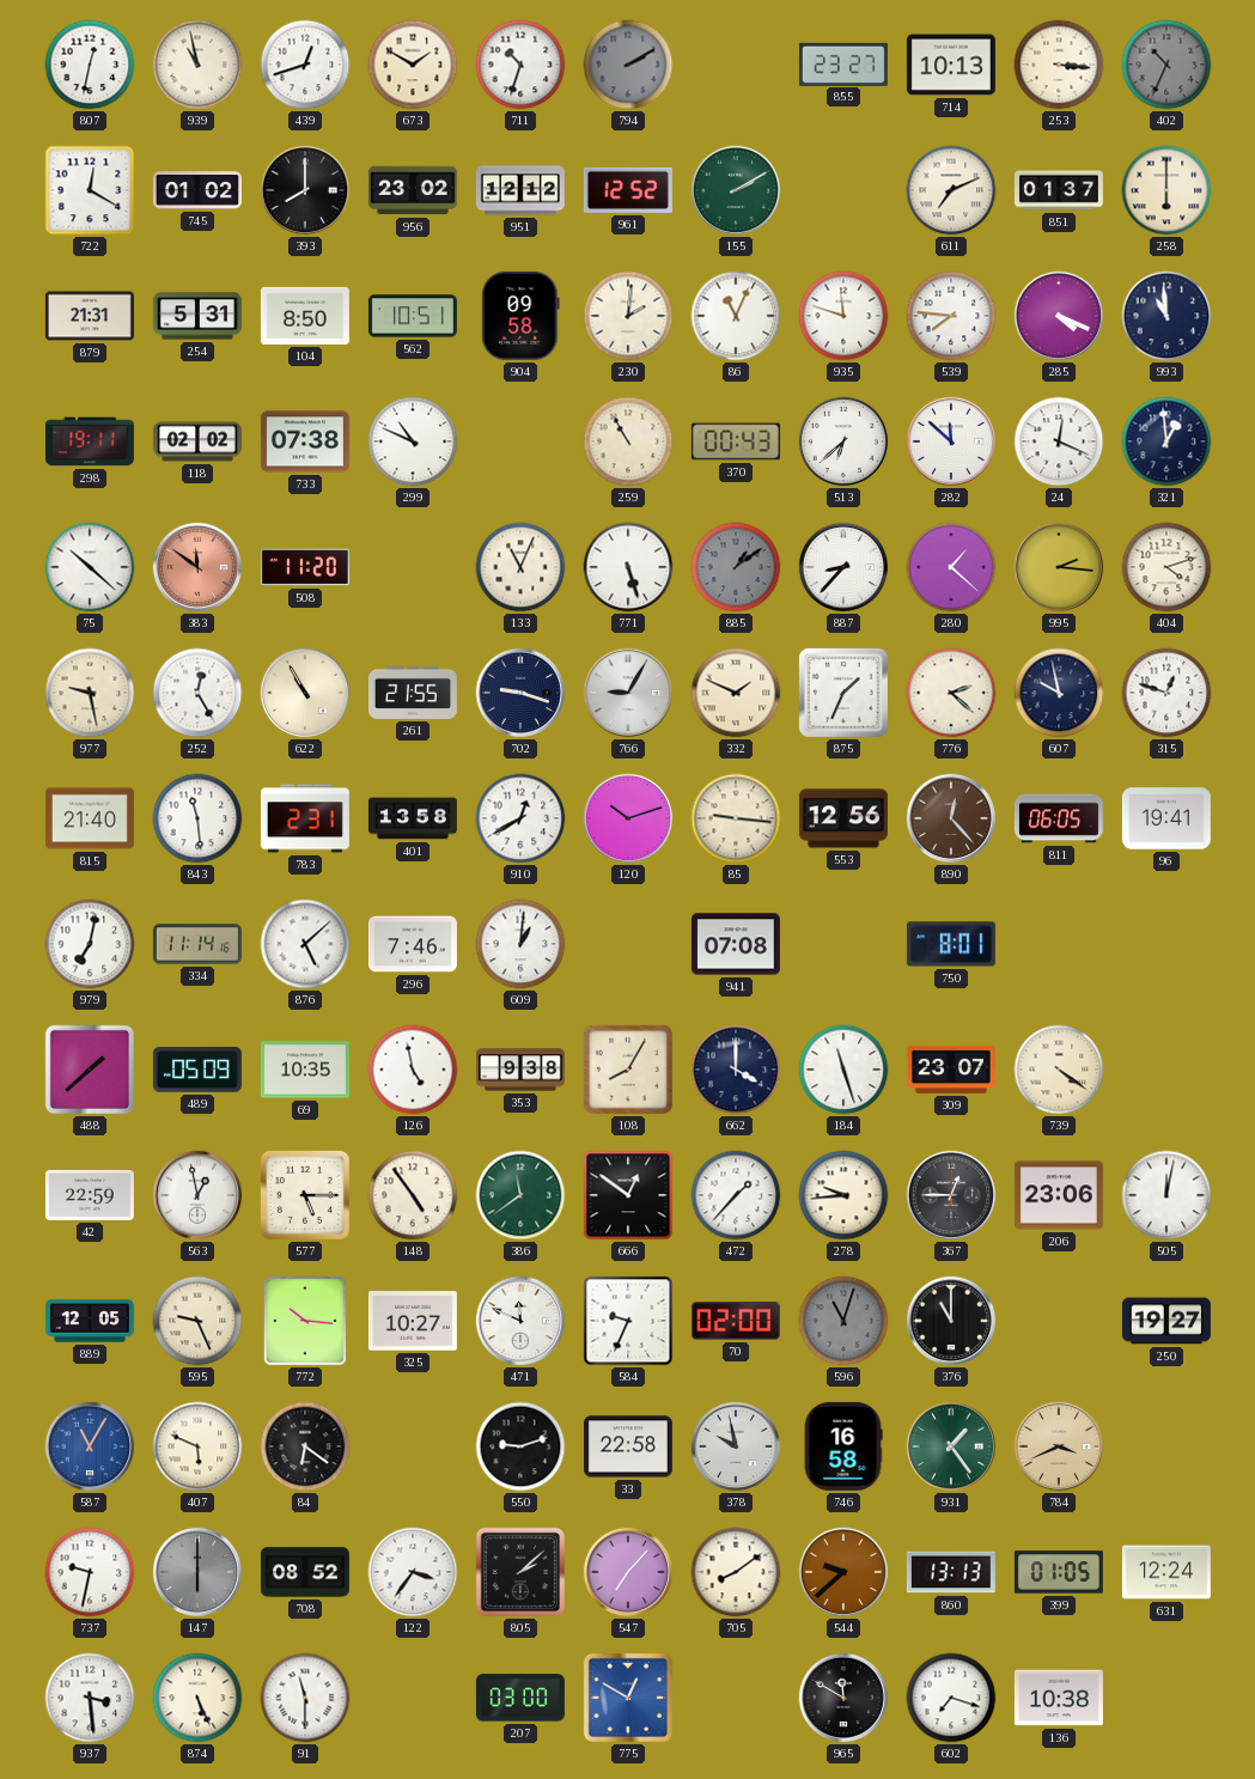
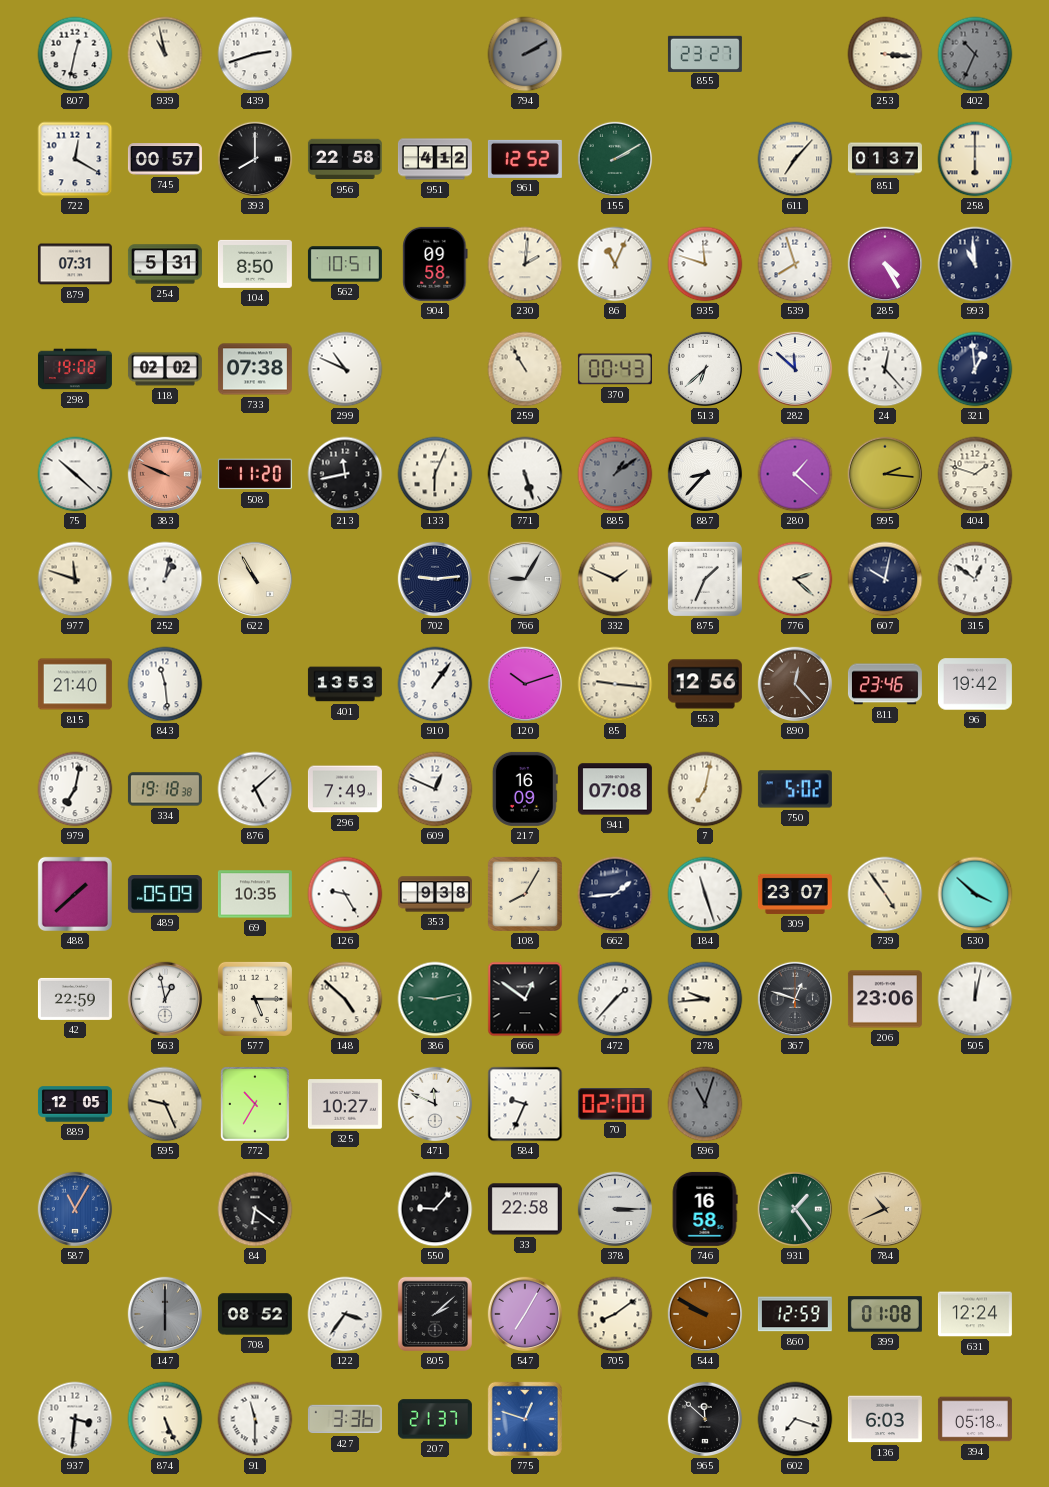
439: 12:42 -> 2:42 (255, 54)
673: 1:50 -> none (413, 65)
711: 10:33 -> none (520, 65)
714: 10:13 -> none (951, 65)
745: 01:02 -> 00:57 (165, 159)
956: 23:02 -> 22:58 (345, 159)
951: 12:12 -> 4:12 (435, 159)
611: 7:11 -> 7:07 (795, 159)
879: 21:31 -> 07:31 (75, 264)
539: 7:46 -> 7:57 (795, 264)
285: 4:19 -> 4:25 (885, 264)
298: 19:11 -> 19:08 (75, 369)
24: 12:19 -> 12:23 (885, 369)
383: 11:51 -> 9:49 (165, 474)
213: none -> 11:43 (345, 474)
133: 11:04 -> 6:04 (435, 474)
404: 4:12 -> 1:48 (975, 474)
977: 9:28 -> 11:48 (75, 579)
252: 12:25 -> 1:02 (165, 579)
261: 21:55 -> none (413, 693)
702: 9:18 -> 9:14 (435, 579)
607: 9:58 -> 10:02 (885, 579)
315: 12:48 -> 12:51 (975, 579)
783: 2:31 -> none (305, 818)
401: 13:58 -> 13:53 (345, 684)
910: 12:40 -> 1:06 (435, 684)
811: 06:05 -> 23:46 (885, 684)
96: 19:41 -> 19:42 (975, 684)
334: 11:14 -> 19:18 (165, 789)
296: 7:46 -> 7:49 (345, 789)
609: 1:01 -> 12:49 (435, 789)
217: none -> 16:09 (525, 789)
7: none -> 7:02 (705, 789)
750: 8:01 -> 5:02 (795, 789)
126: 4:58 -> 9:25 (345, 894)
662: 4:00 -> 1:44 (615, 894)
739: 4:21 -> 4:54 (885, 894)
530: none -> 3:52 (975, 894)
148: 4:54 -> 4:52 (345, 999)
386: 11:39 -> 9:13 (435, 999)
367: 12:45 -> 12:48 (795, 999)
772: 10:16 -> 10:35 (255, 1104)
376: 11:00 -> none (951, 1321)
250: 19:27 -> none (1166, 1321)
407: 5:49 -> none (197, 1446)
550: 9:12 -> 9:07 (435, 1209)
378: 9:58 -> 3:15 (615, 1209)
784: 3:41 -> 10:41 (885, 1209)
737: 9:32 -> none (90, 1572)
547: 7:07 -> 7:05 (525, 1314)
544: 9:38 -> 9:50 (705, 1314)
860: 13:13 -> 12:59 (795, 1314)
399: 01:05 -> 01:08 (885, 1314)
937: 3:29 -> 3:31 (75, 1419)
427: none -> 3:36 (345, 1419)
207: 03:00 -> 21:37 (435, 1419)
775: 12:50 -> 12:48 (525, 1419)
965: 11:50 -> 11:52 (705, 1419)
136: 10:38 -> 6:03 (885, 1419)
394: none -> 05:18 (975, 1419)
